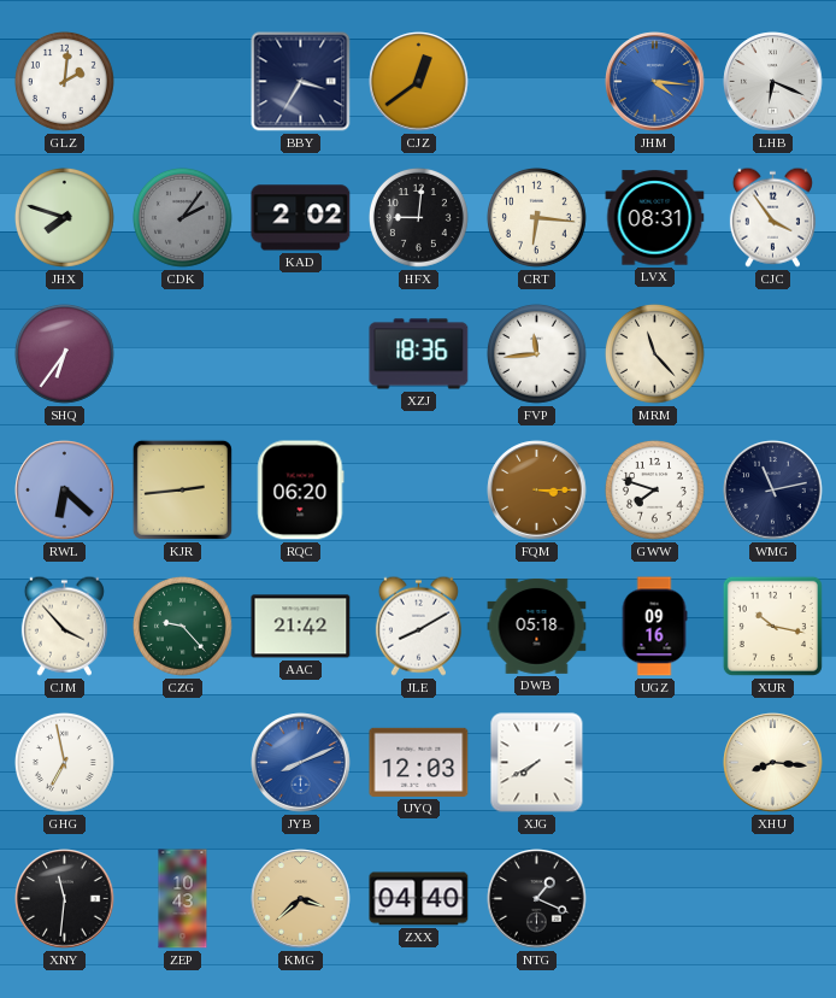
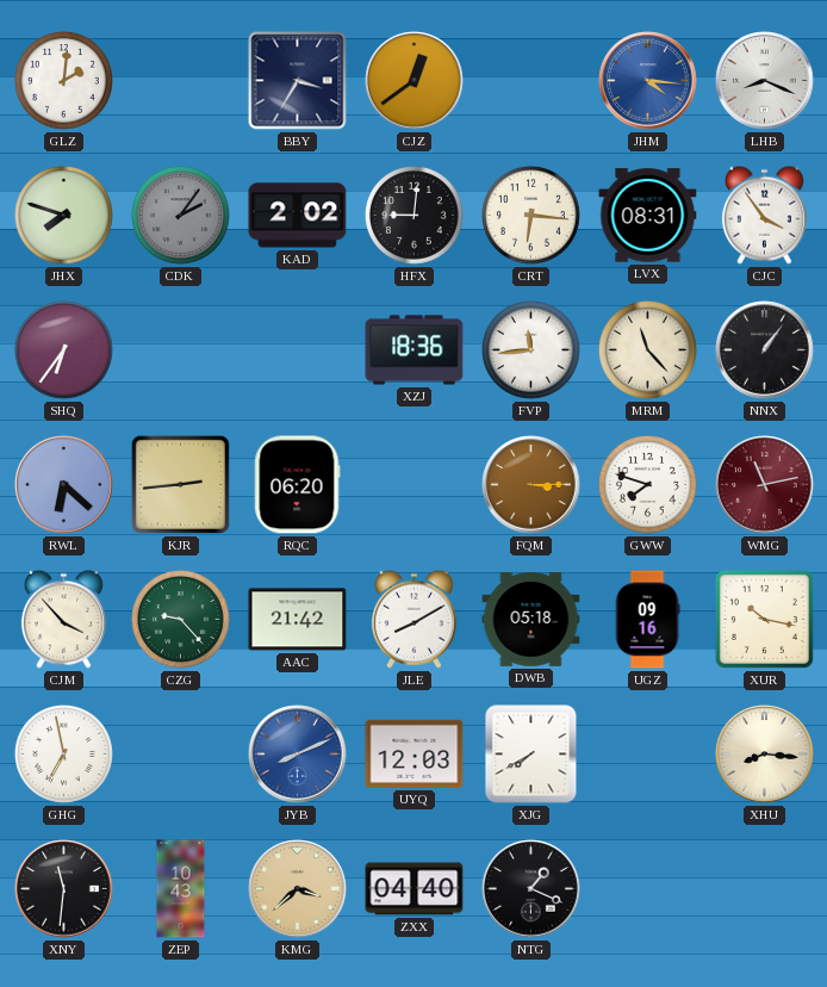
LHB: 6:19 -> 8:19 (765, 81)
NNX: none -> 1:06 (765, 350)
WMG dial: navy -> burgundy (765, 485)
